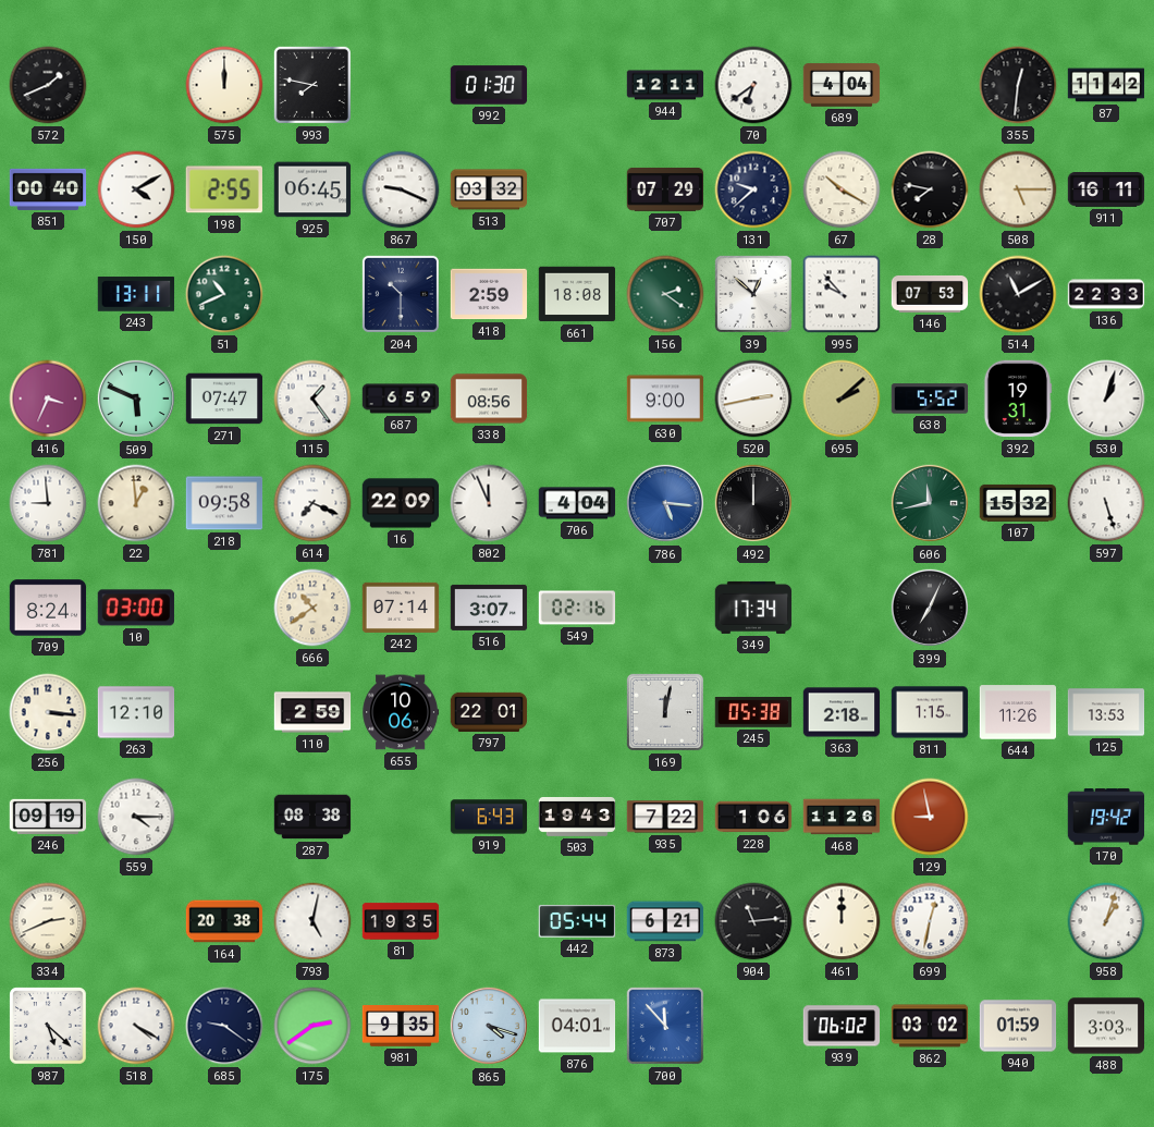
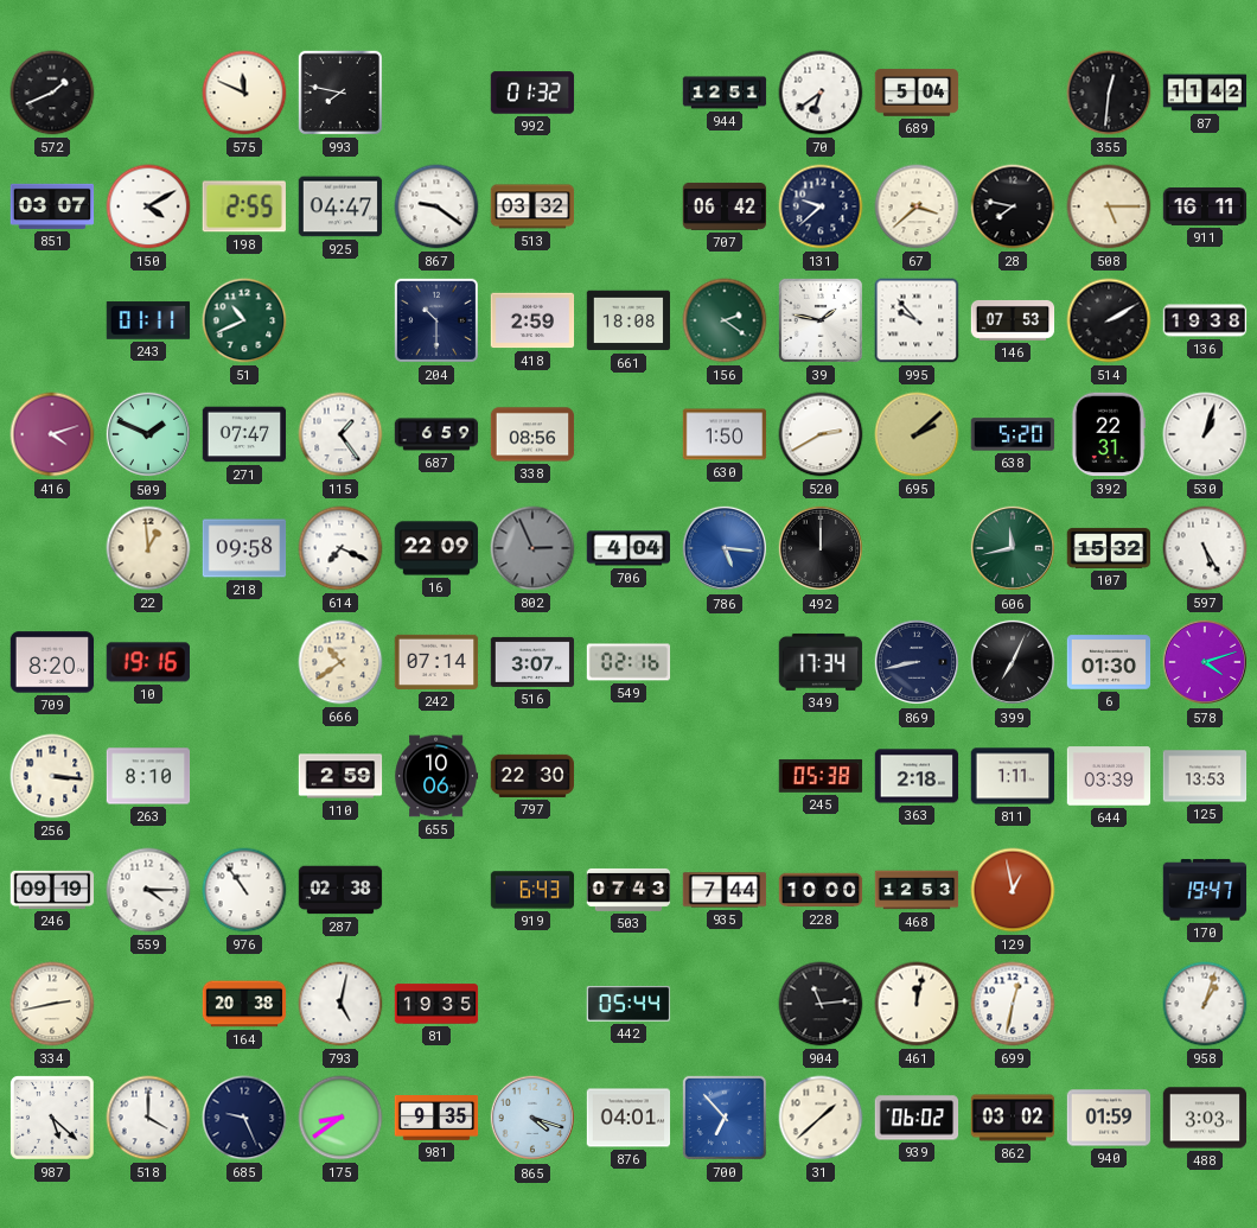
575: 12:00 -> 11:49 (244, 93)
992: 01:30 -> 01:32 (532, 93)
944: 12:11 -> 12:51 (725, 93)
689: 4:04 -> 5:04 (917, 93)
851: 00:40 -> 03:07 (52, 206)
925: 06:45 -> 04:47 (340, 206)
867: 9:19 -> 9:21 (436, 206)
707: 07:29 -> 06:42 (725, 206)
67: 10:20 -> 3:38 (917, 206)
243: 13:11 -> 01:11 (148, 320)
39: 12:52 -> 1:47 (821, 320)
514: 11:10 -> 2:10 (1109, 320)
136: 22:33 -> 19:38 (1205, 320)
416: 3:34 -> 4:12 (52, 434)
509: 5:49 -> 1:49 (148, 434)
630: 9:00 -> 1:50 (725, 434)
520: 2:43 -> 2:40 (821, 434)
638: 5:52 -> 5:20 (1013, 434)
392: 19:31 -> 22:31 (1109, 434)
781: 8:59 -> none (48, 503)
802: 11:56 -> 2:56 (532, 548)
802 dial: white -> grey (532, 548)
597: 5:27 -> 5:25 (1205, 548)
709: 8:24 -> 8:20 (52, 662)
10: 03:00 -> 19:16 (148, 662)
869: none -> 8:43 (917, 662)
6: none -> 01:30 (1109, 662)
578: none -> 4:12 (1205, 662)
263: 12:10 -> 8:10 (148, 776)
797: 22:01 -> 22:30 (532, 776)
169: 12:02 -> none (665, 712)
811: 1:15 -> 1:11 (1013, 776)
644: 11:26 -> 03:39 (1109, 776)
976: none -> 10:54 (244, 890)
287: 08:38 -> 02:38 (340, 890)
503: 19:43 -> 07:43 (628, 890)
935: 7:22 -> 7:44 (725, 890)
228: 1:06 -> 10:00 (821, 890)
468: 11:26 -> 12:53 (917, 890)
129: 8:58 -> 12:58 (1013, 890)
170: 19:42 -> 19:47 (1205, 890)
334: 2:41 -> 2:43 (52, 1004)
873: 6:21 -> none (665, 921)
461: 12:00 -> 12:02 (917, 1004)
518: 4:20 -> 4:00 (148, 1118)
685: 9:21 -> 9:26 (244, 1118)
175: 2:39 -> 8:39 (340, 1118)
700: 11:53 -> 6:53 (725, 1118)
31: none -> 1:38 (821, 1118)
